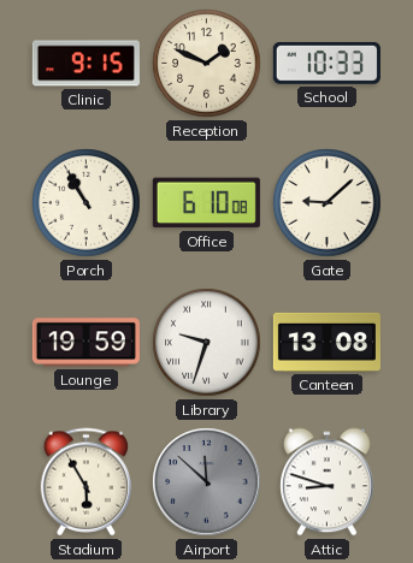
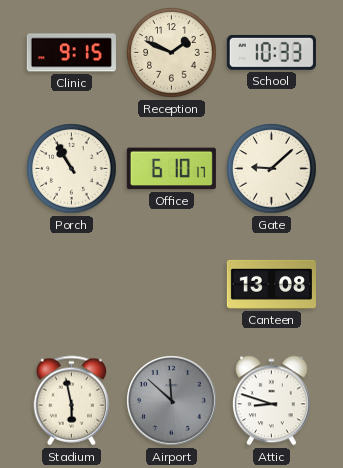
Office: 6:10:08 -> 6:10:17 (171, 169)
Lounge: 19:59 -> none (85, 343)
Library: 9:33 -> none (207, 343)
Stadium: 5:55 -> 5:58 (72, 401)
